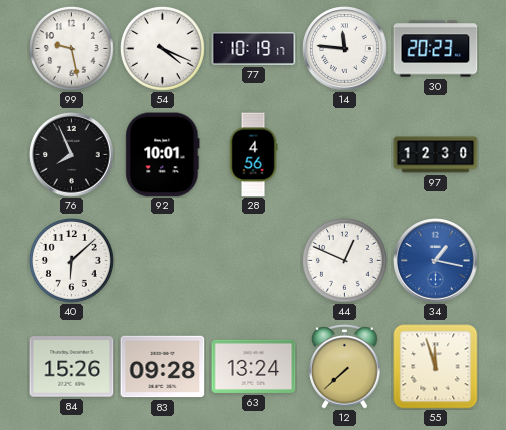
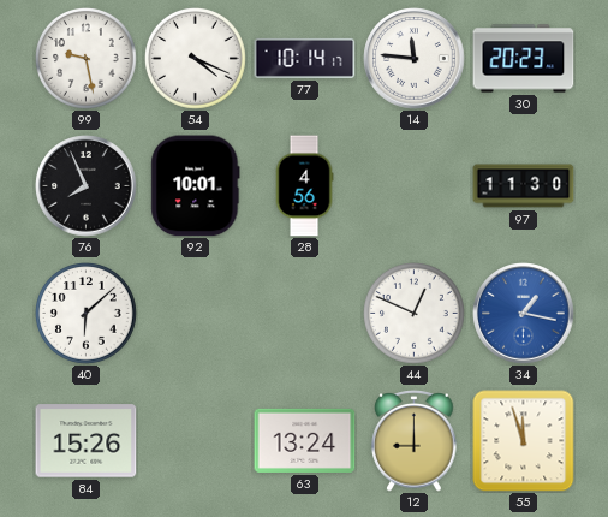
77: 10:19 -> 10:14 (305, 58)
97: 12:30 -> 11:30 (524, 186)
83: 09:28 -> none (163, 367)
12: 7:38 -> 9:00 (415, 441)
